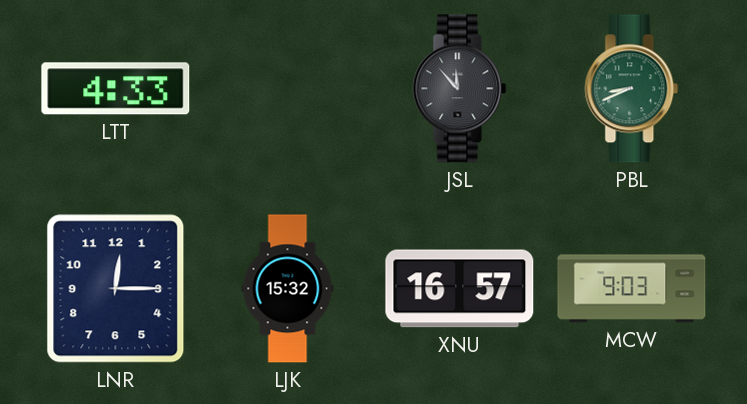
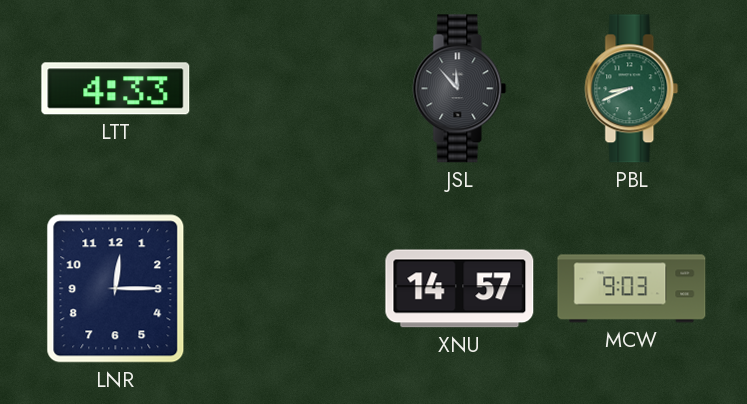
LJK: 15:32 -> none (288, 289)
XNU: 16:57 -> 14:57 (460, 289)
